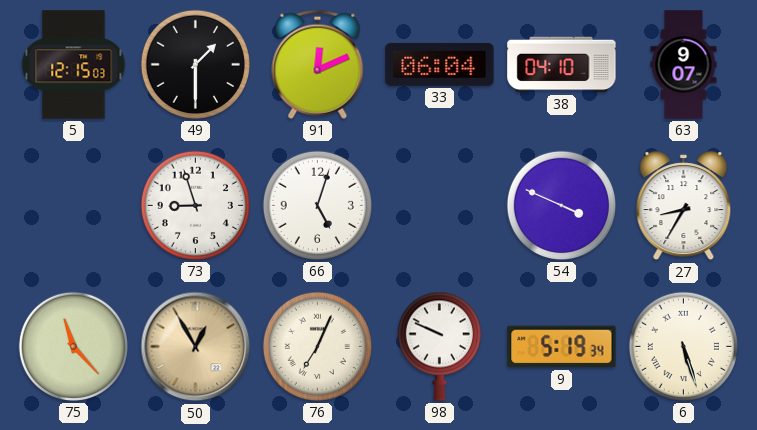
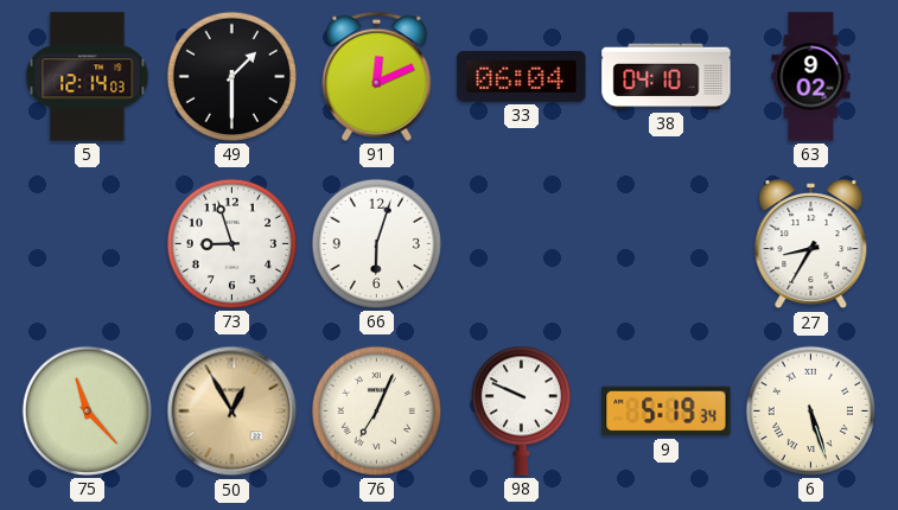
5: 12:15 -> 12:14 (88, 77)
63: 9:07 -> 9:02 (811, 77)
66: 5:03 -> 6:03 (376, 243)
54: 3:49 -> none (561, 205)
